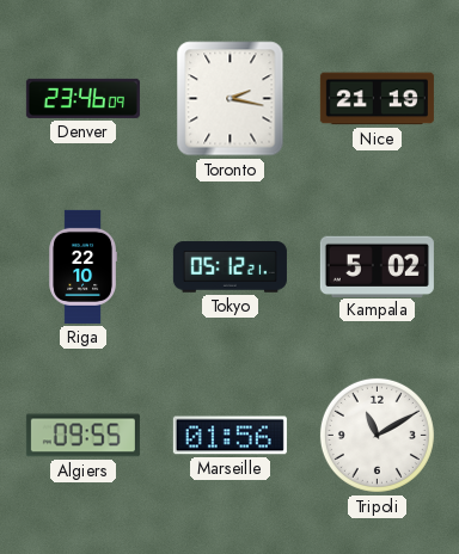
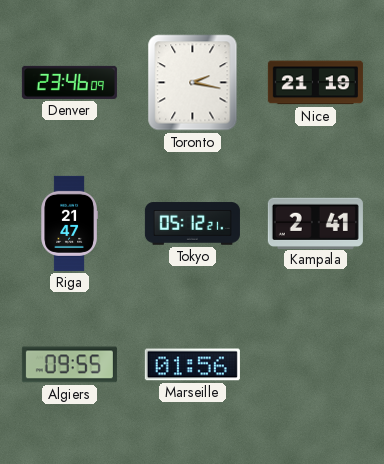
Riga: 22:10 -> 21:47 (69, 223)
Kampala: 5:02 -> 2:41 (315, 223)
Tripoli: 11:10 -> none (377, 435)
